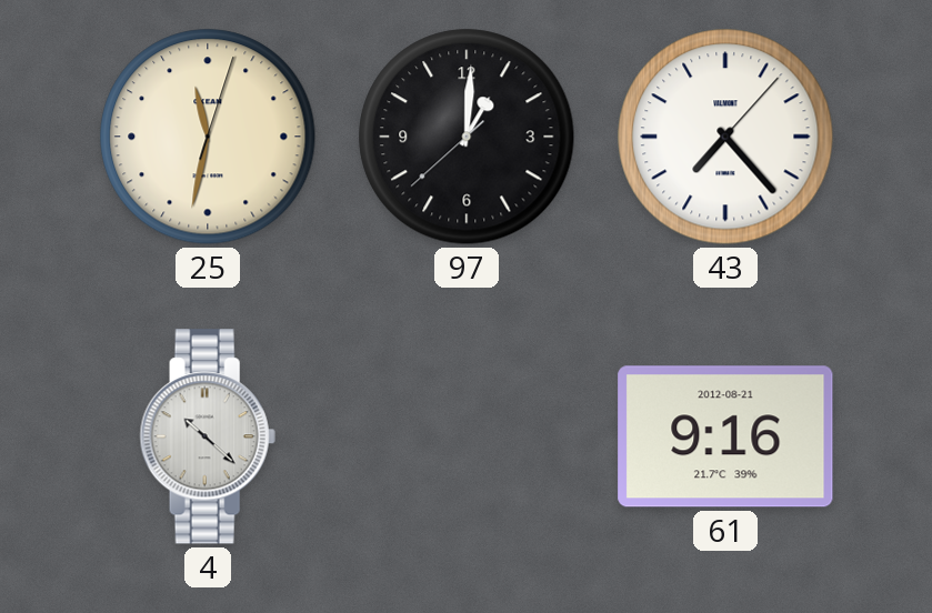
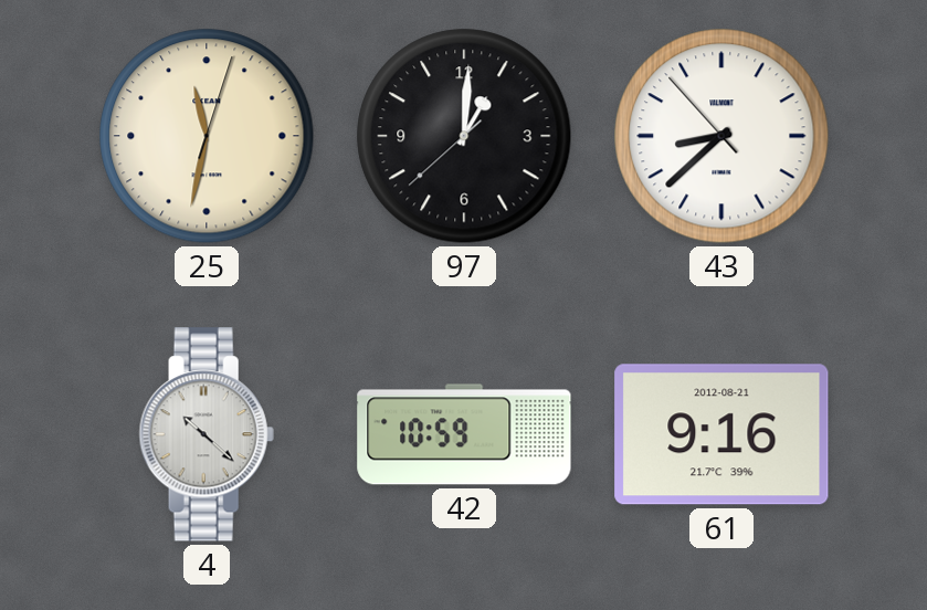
43: 7:23 -> 8:37 (721, 136)
42: none -> 10:59 (464, 434)
